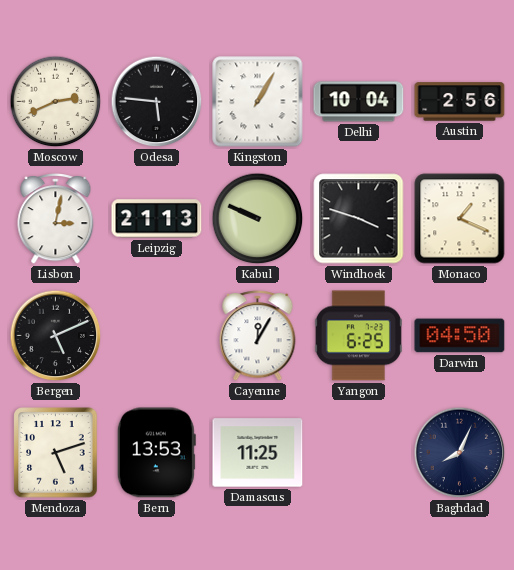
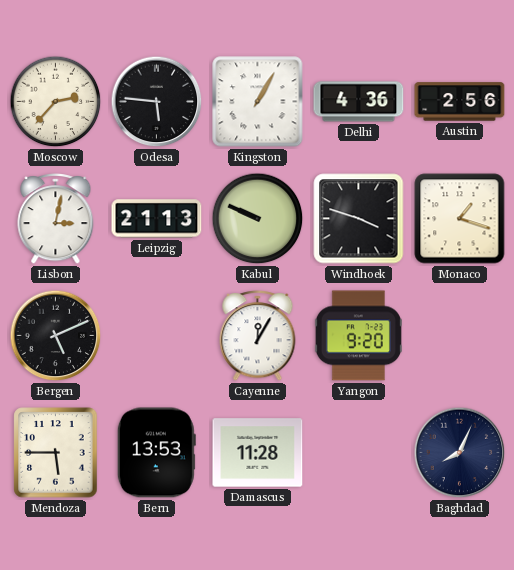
Moscow: 2:41 -> 2:37 (56, 102)
Delhi: 10:04 -> 4:36 (359, 102)
Monaco: 1:19 -> 1:18 (460, 219)
Yangon: 6:25 -> 9:20 (358, 336)
Darwin: 04:50 -> none (460, 336)
Mendoza: 5:12 -> 5:45 (56, 453)
Damascus: 11:25 -> 11:28 (258, 453)
